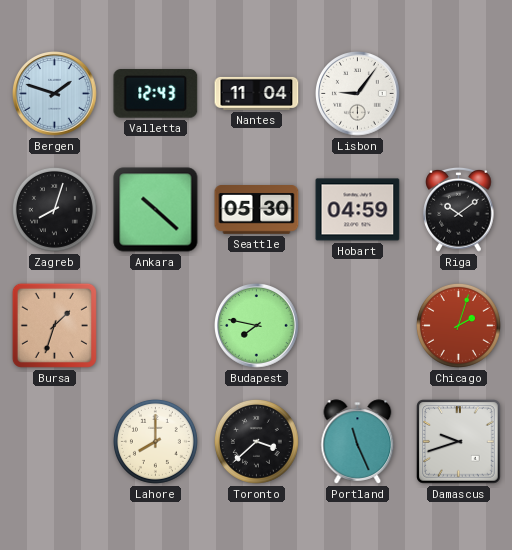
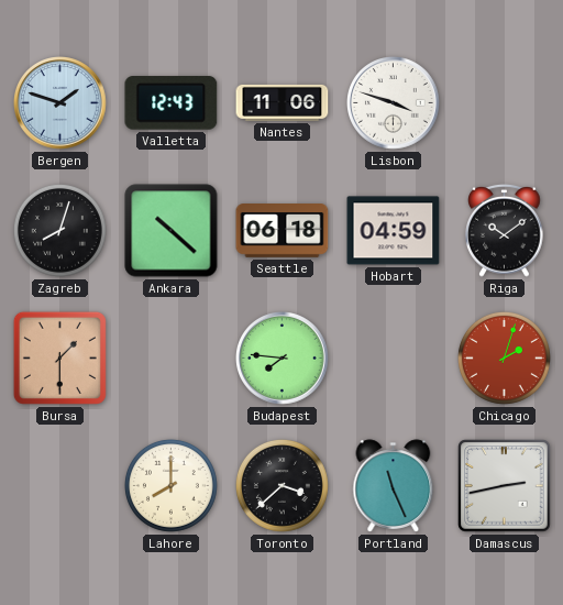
Nantes: 11:04 -> 11:06 (283, 102)
Lisbon: 9:06 -> 3:48 (394, 103)
Seattle: 05:30 -> 06:18 (283, 231)
Bursa: 1:33 -> 1:30 (59, 358)
Budapest: 7:47 -> 7:46 (283, 359)
Damascus: 9:42 -> 2:43 (505, 486)
